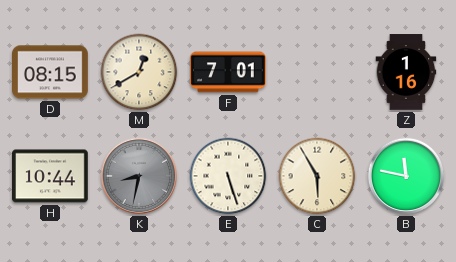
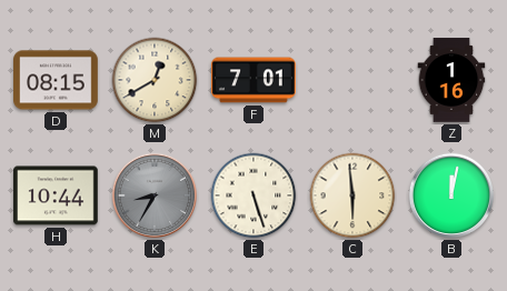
K: 8:32 -> 8:35 (155, 195)
C: 5:55 -> 5:59 (352, 195)
B: 11:47 -> 12:02 (451, 195)
